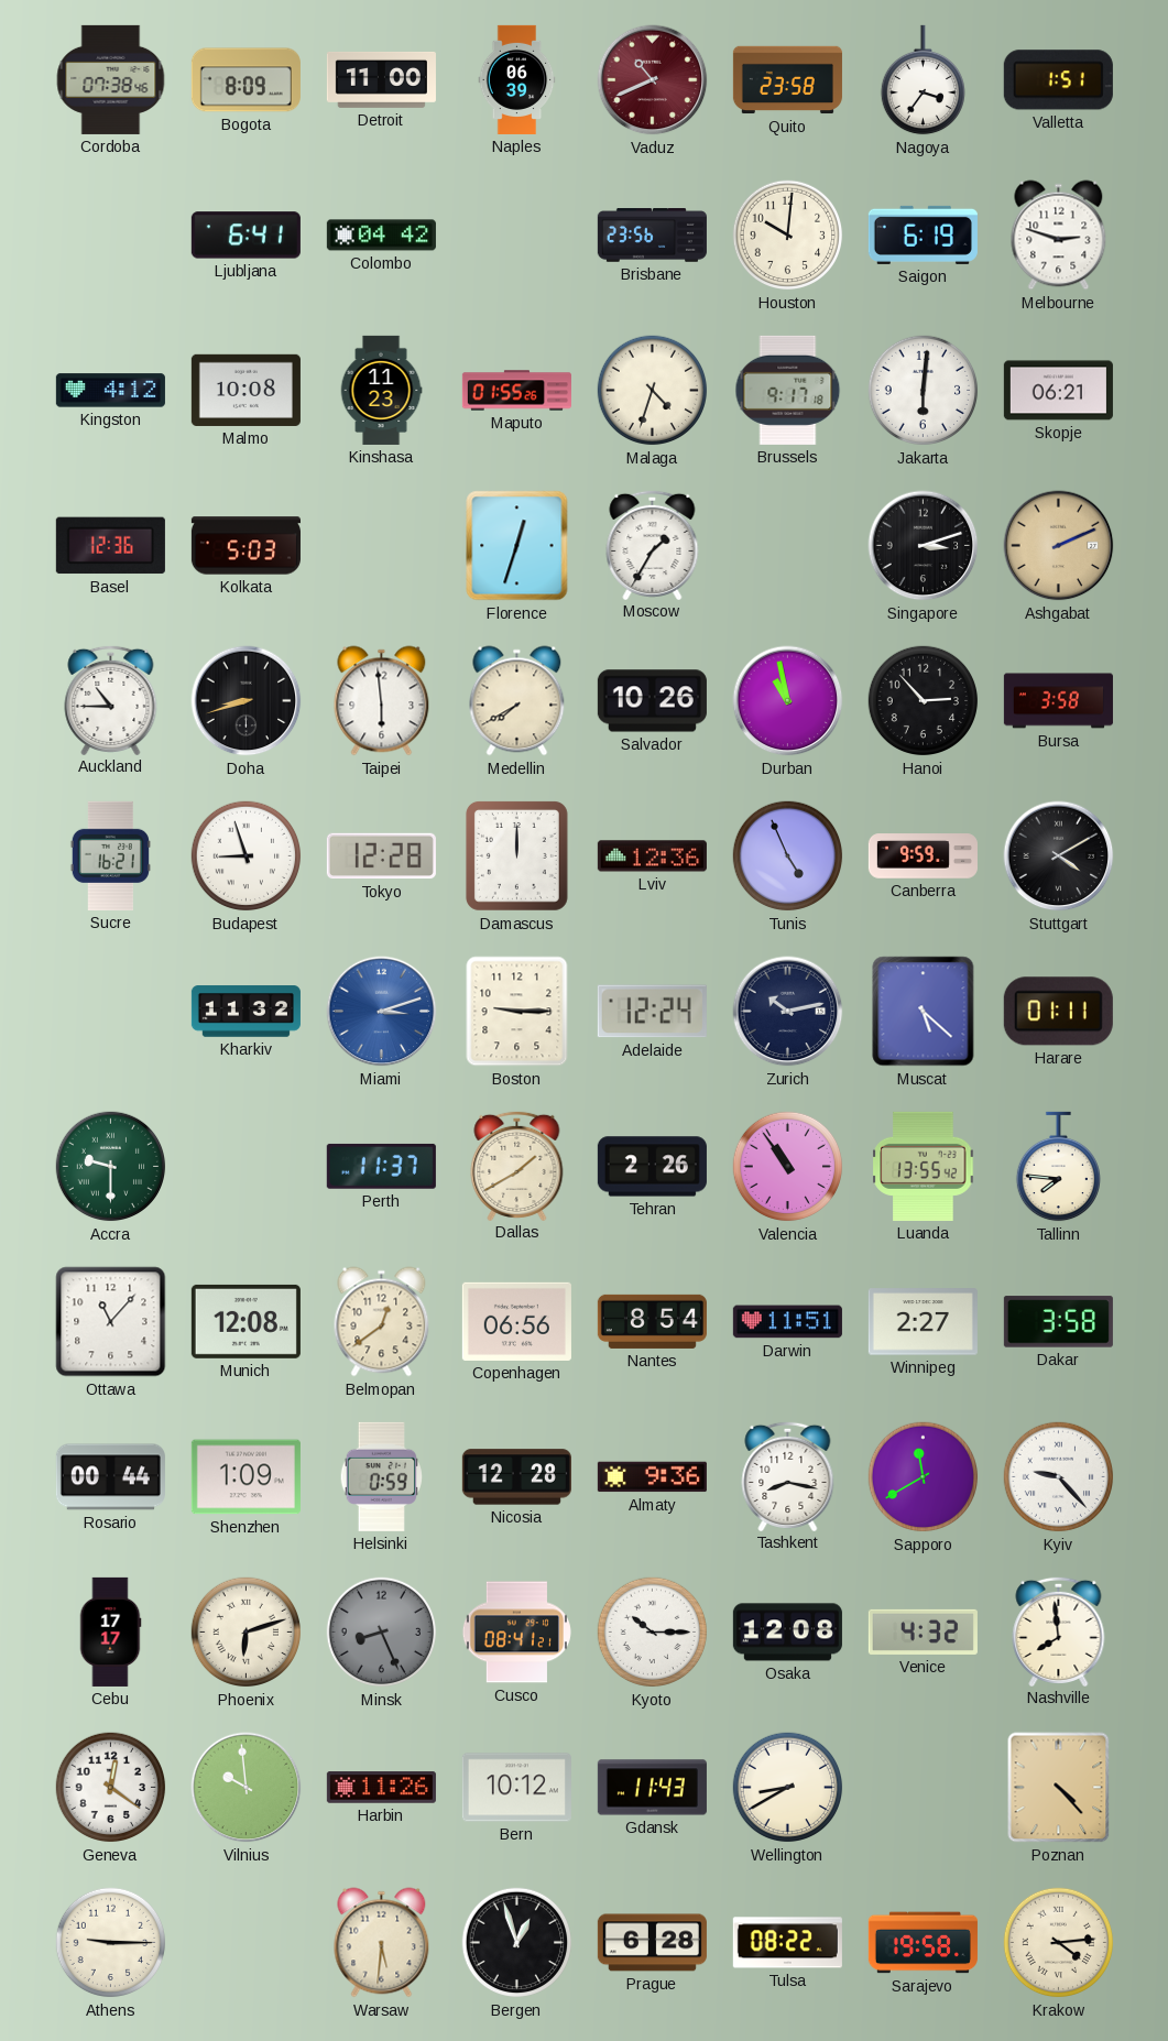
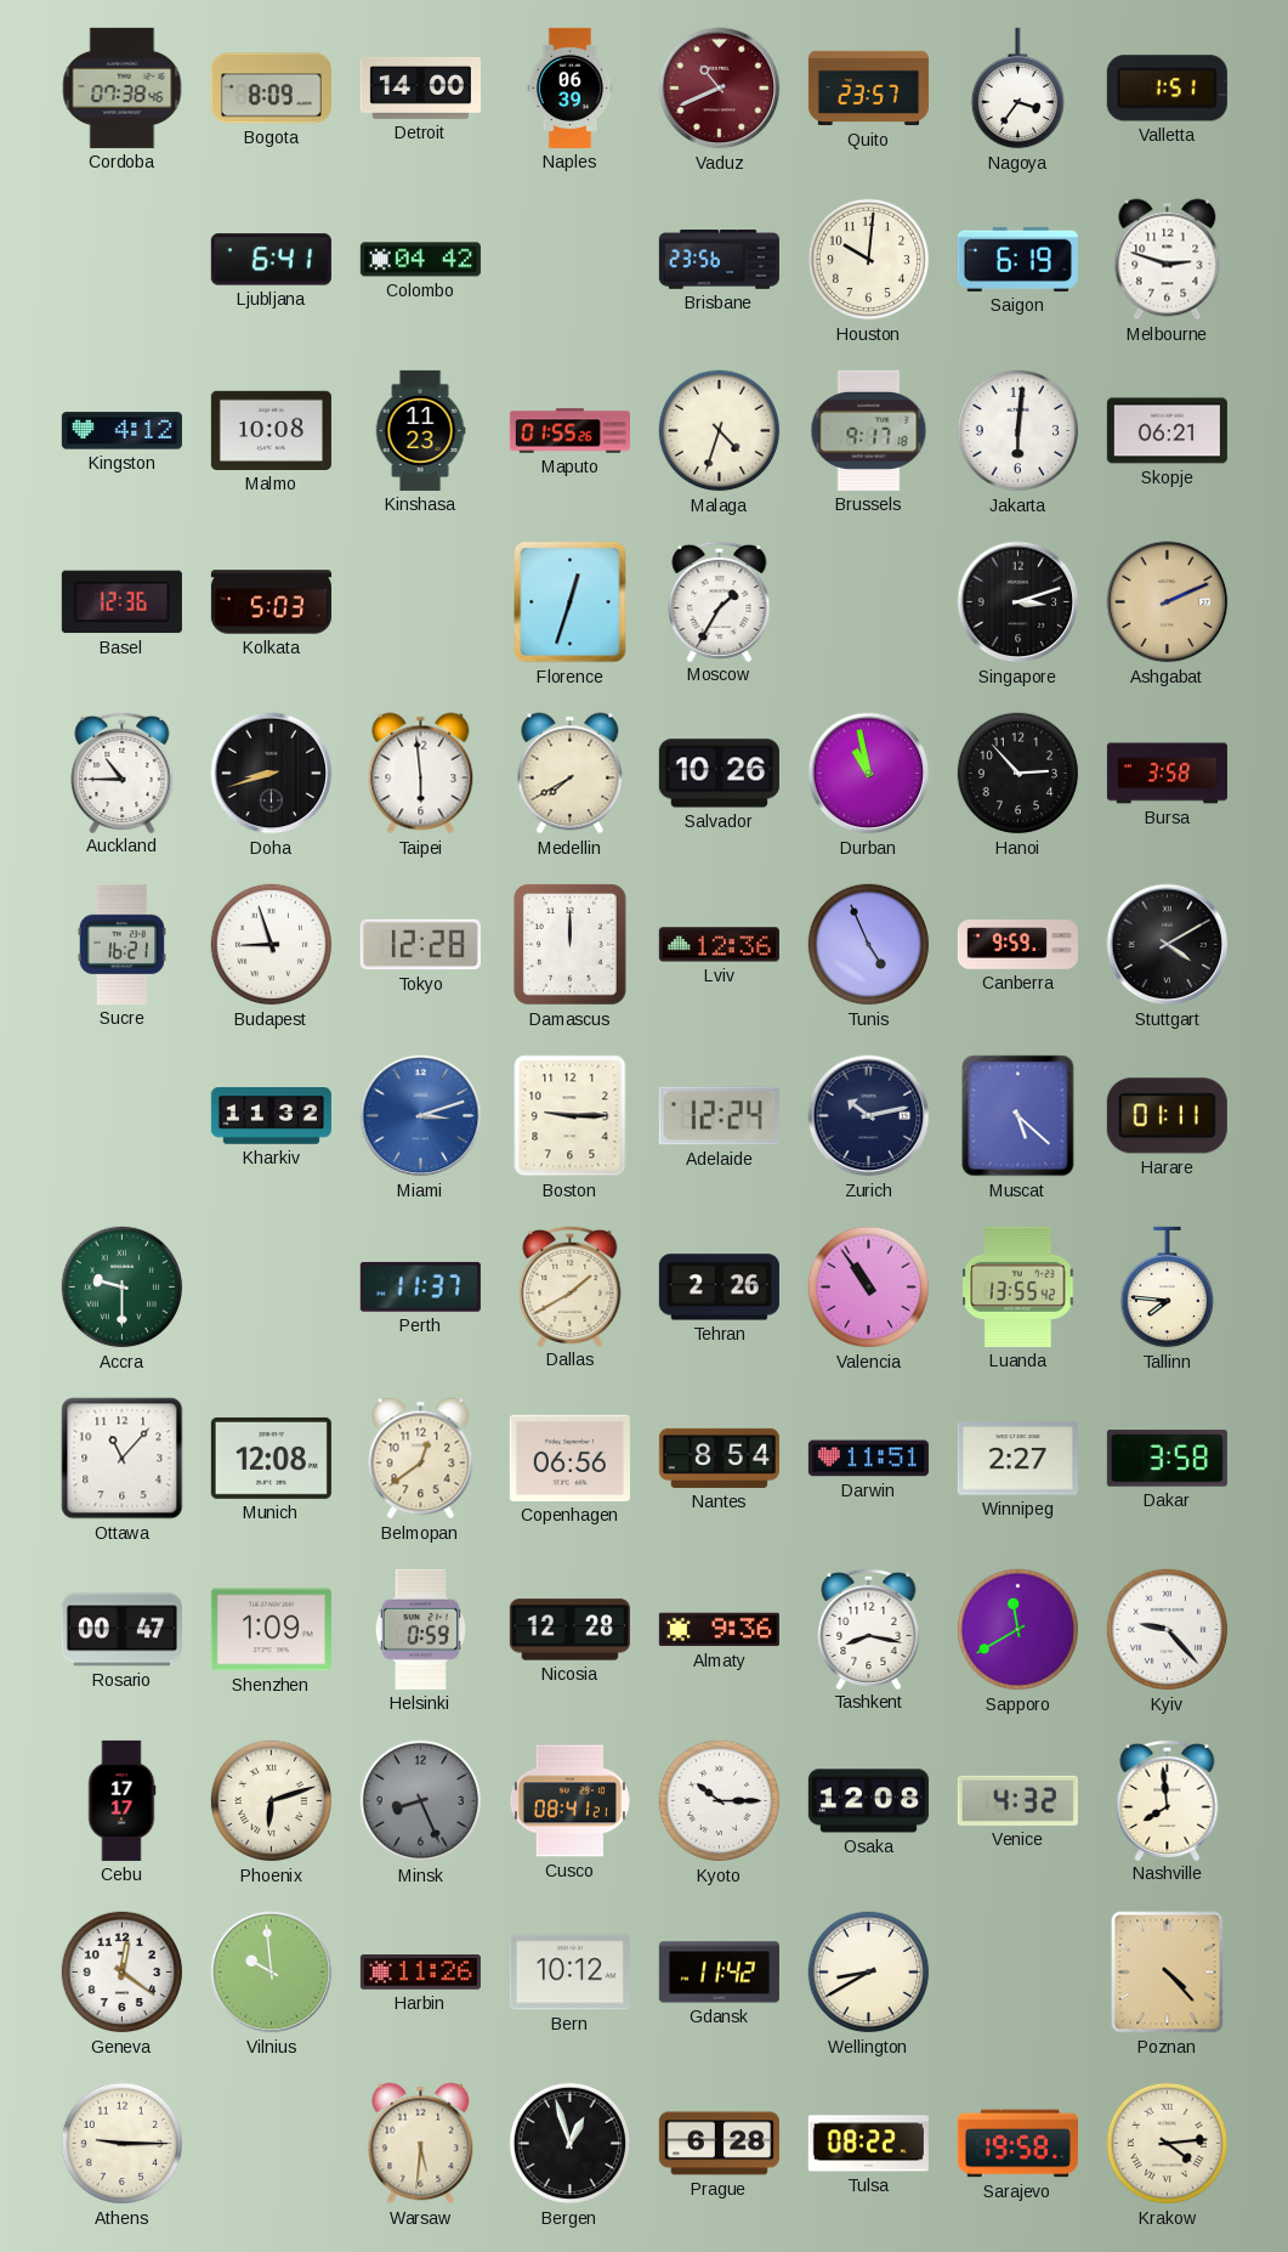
Detroit: 11:00 -> 14:00 (420, 87)
Quito: 23:58 -> 23:57 (868, 89)
Rosario: 00:44 -> 00:47 (121, 1630)
Gdansk: 11:43 -> 11:42 (719, 1973)
